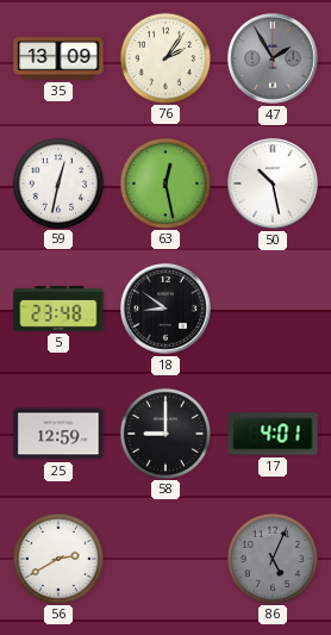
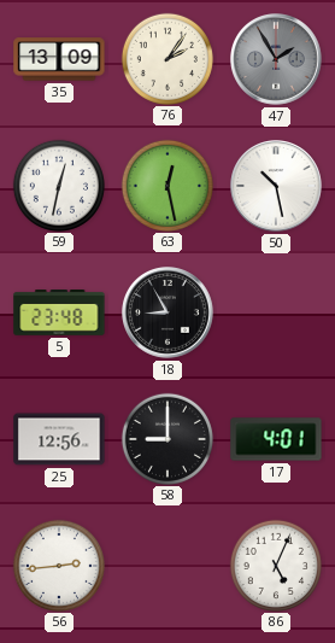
18: 8:51 -> 8:55 (169, 314)
25: 12:59 -> 12:56 (59, 439)
56: 2:40 -> 2:44 (58, 565)
86 dial: grey -> white (275, 565)
